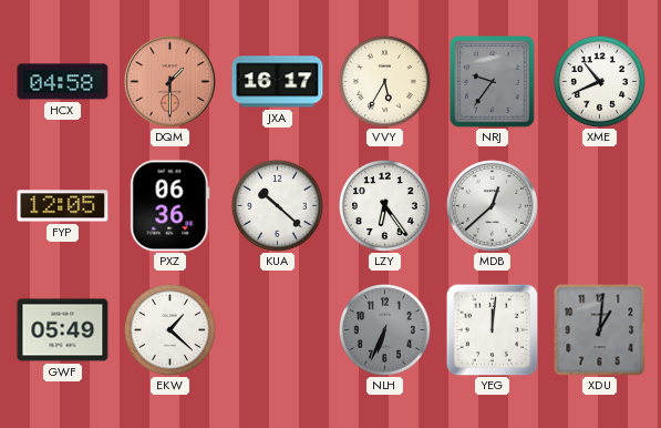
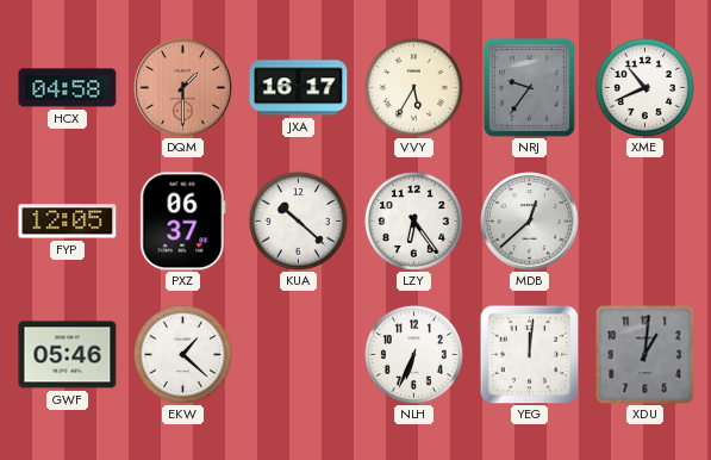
PXZ: 06:36 -> 06:37 (183, 222)
GWF: 05:49 -> 05:46 (68, 355)
NLH dial: grey -> white (413, 354)
